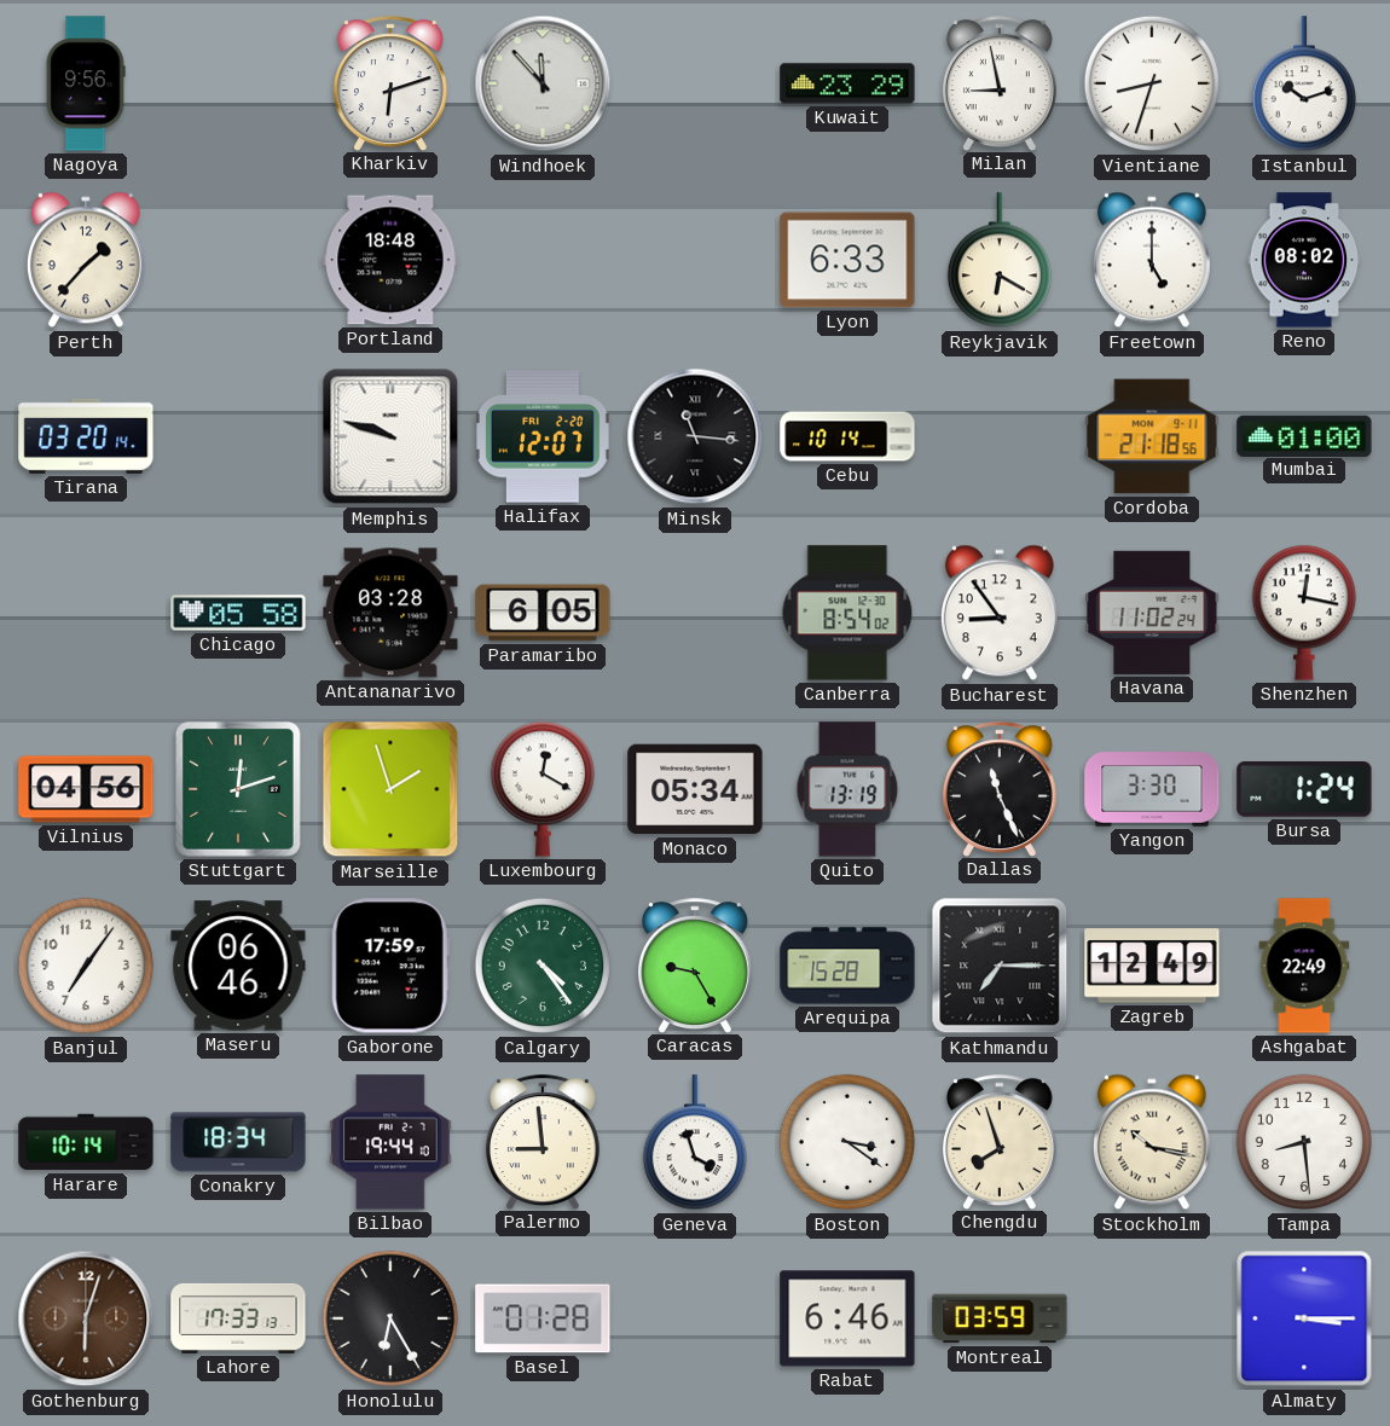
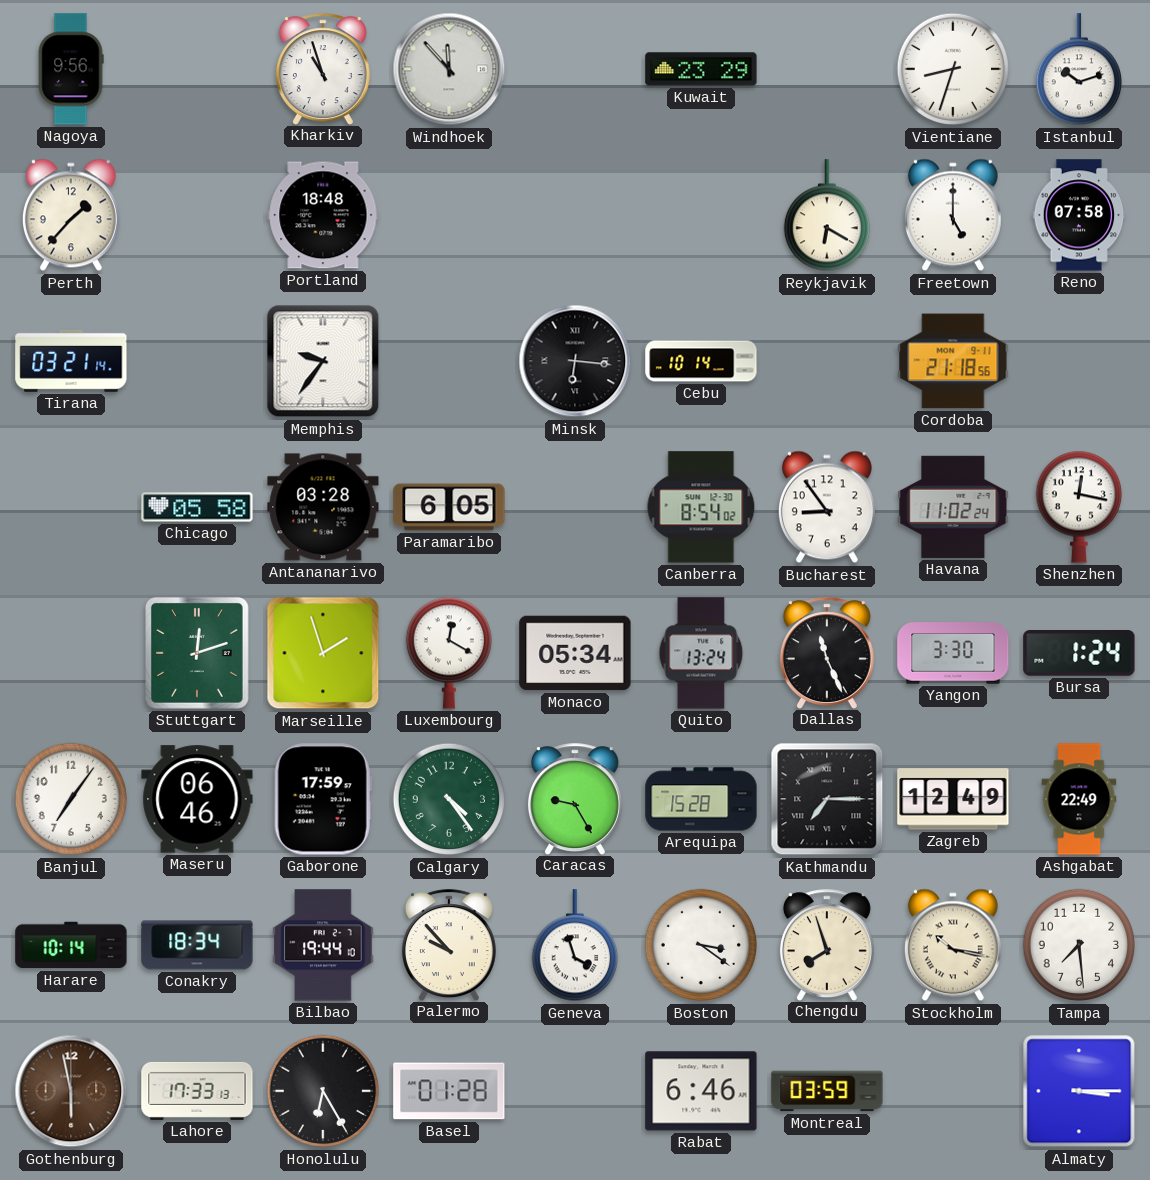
Kharkiv: 6:12 -> 10:57 (323, 69)
Milan: 8:58 -> none (1000, 83)
Lyon: 6:33 -> none (847, 260)
Reno: 08:02 -> 07:58 (1079, 215)
Tirana: 03:20 -> 03:21 (71, 361)
Memphis: 9:48 -> 9:36 (323, 361)
Halifax: 12:07 -> none (544, 436)
Minsk: 11:16 -> 6:16 (575, 361)
Mumbai: 01:00 -> none (1304, 435)
Vilnius: 04:56 -> none (86, 789)
Quito: 13:19 -> 13:24 (701, 653)
Palermo: 8:59 -> 9:53 (449, 945)
Tampa: 8:29 -> 7:29 (1079, 945)
Gothenburg: 6:03 -> 5:58 (71, 1091)
